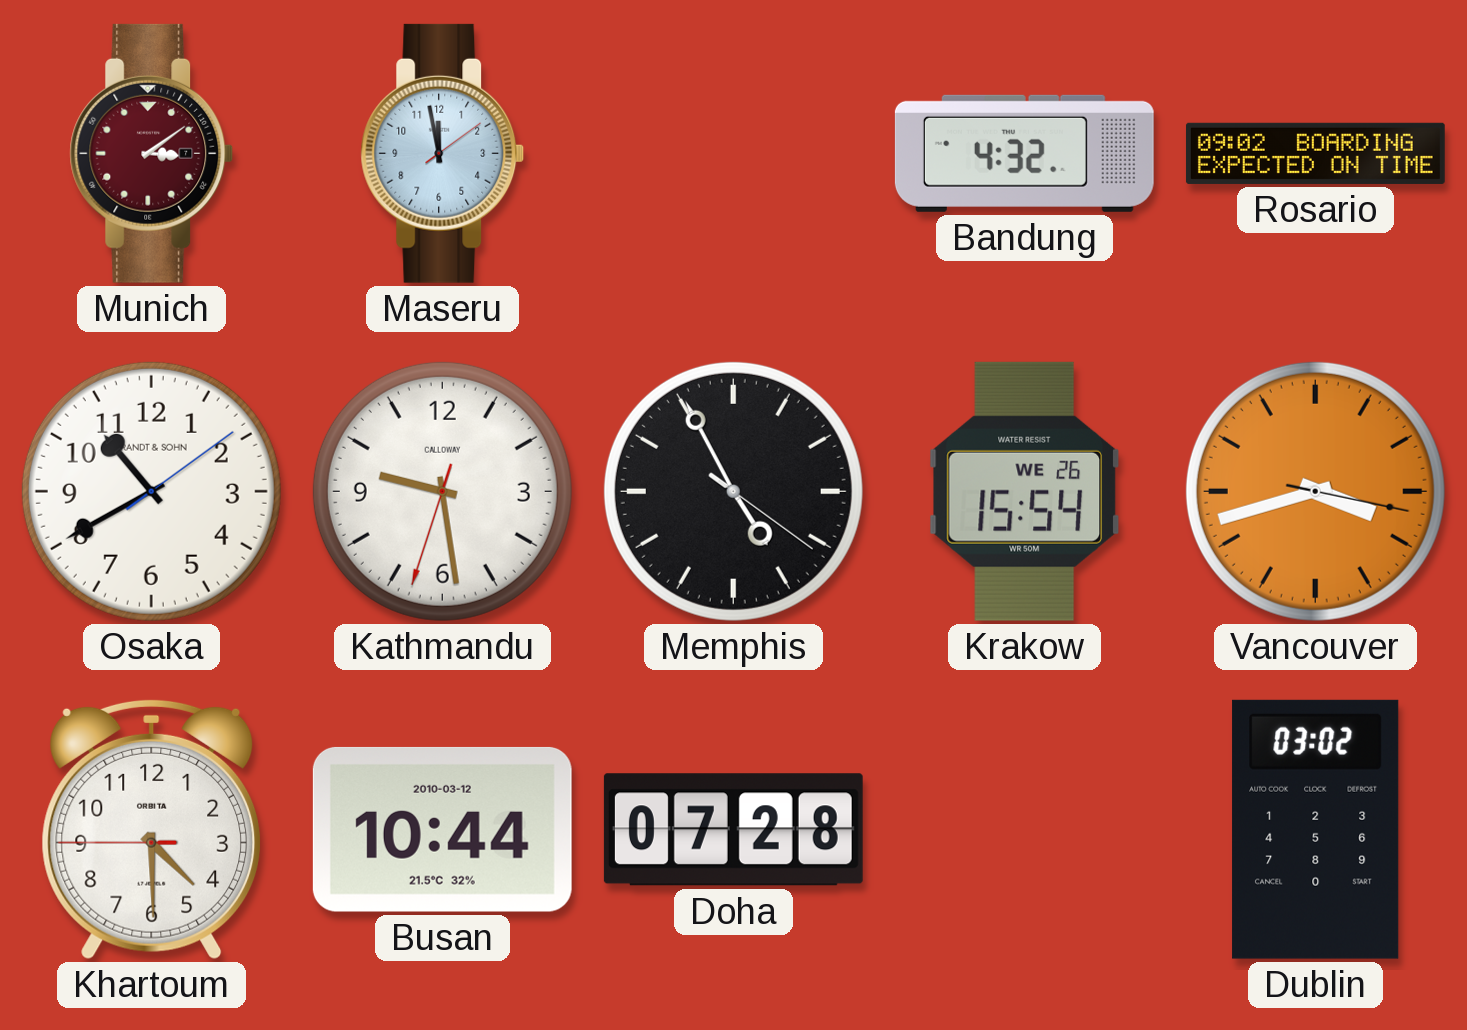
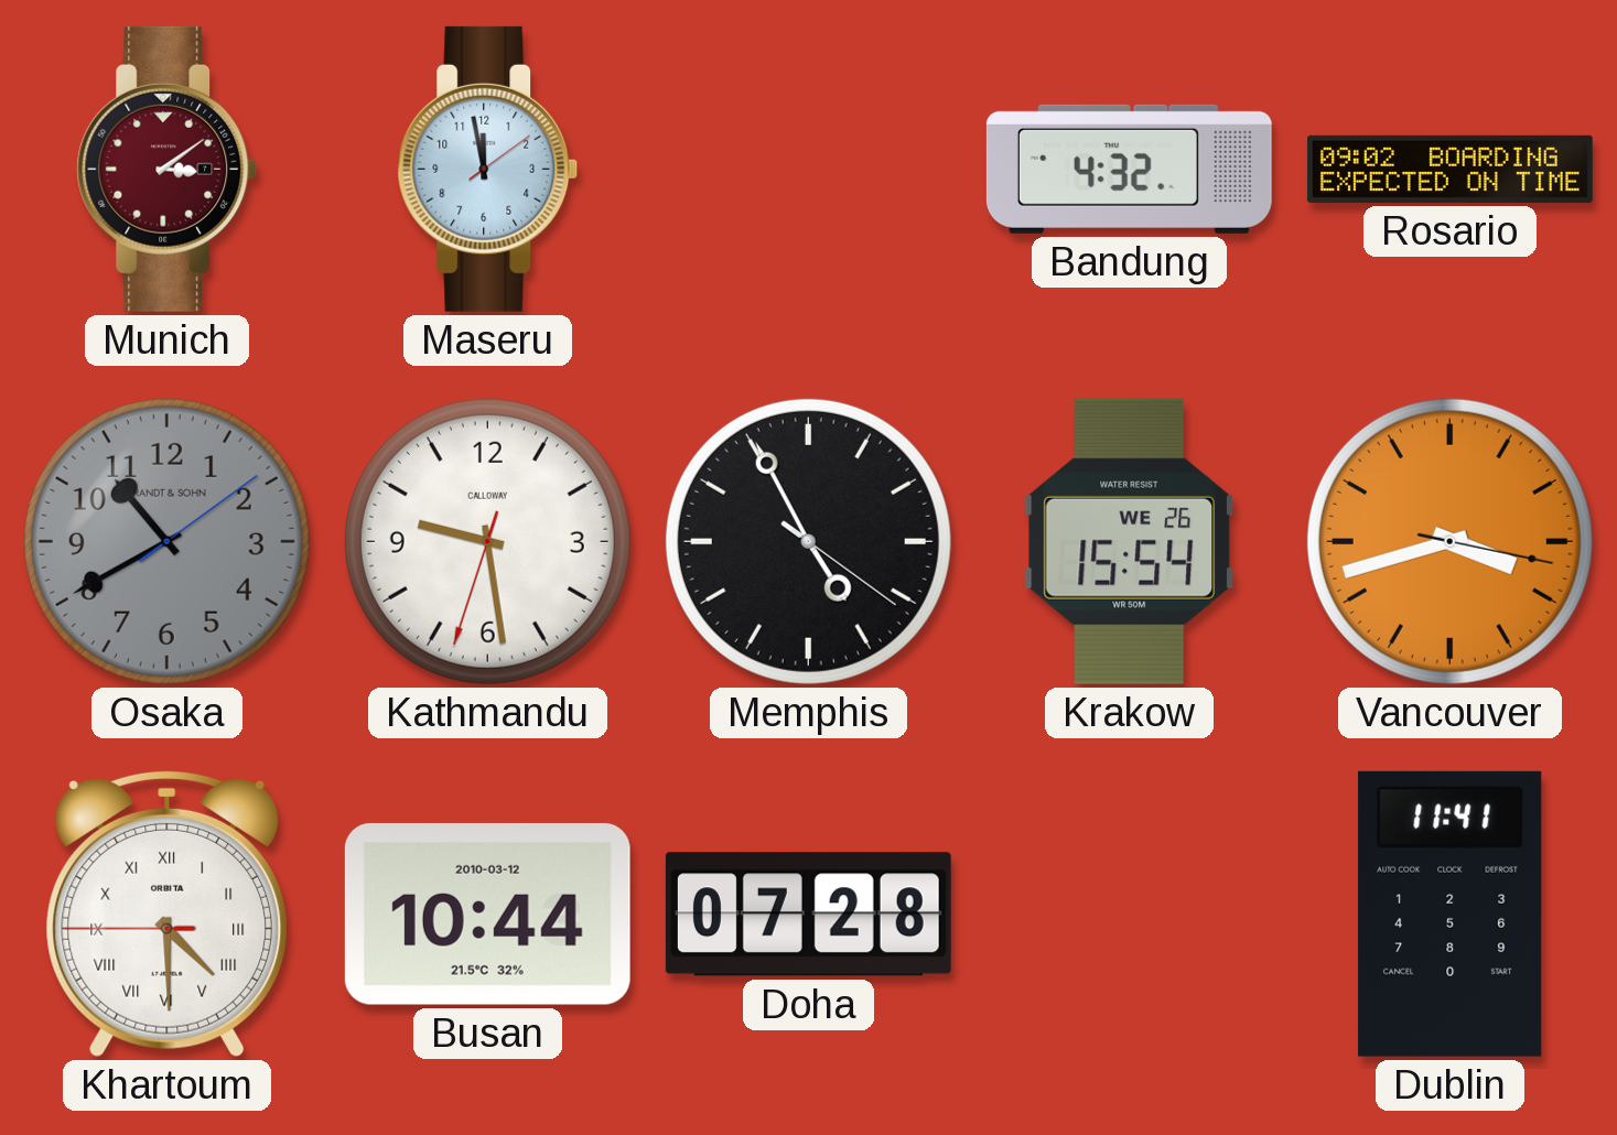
Osaka dial: white -> grey (166, 541)
Khartoum numerals: Arabic -> Roman (168, 914)
Dublin: 03:02 -> 11:41 (1451, 914)
